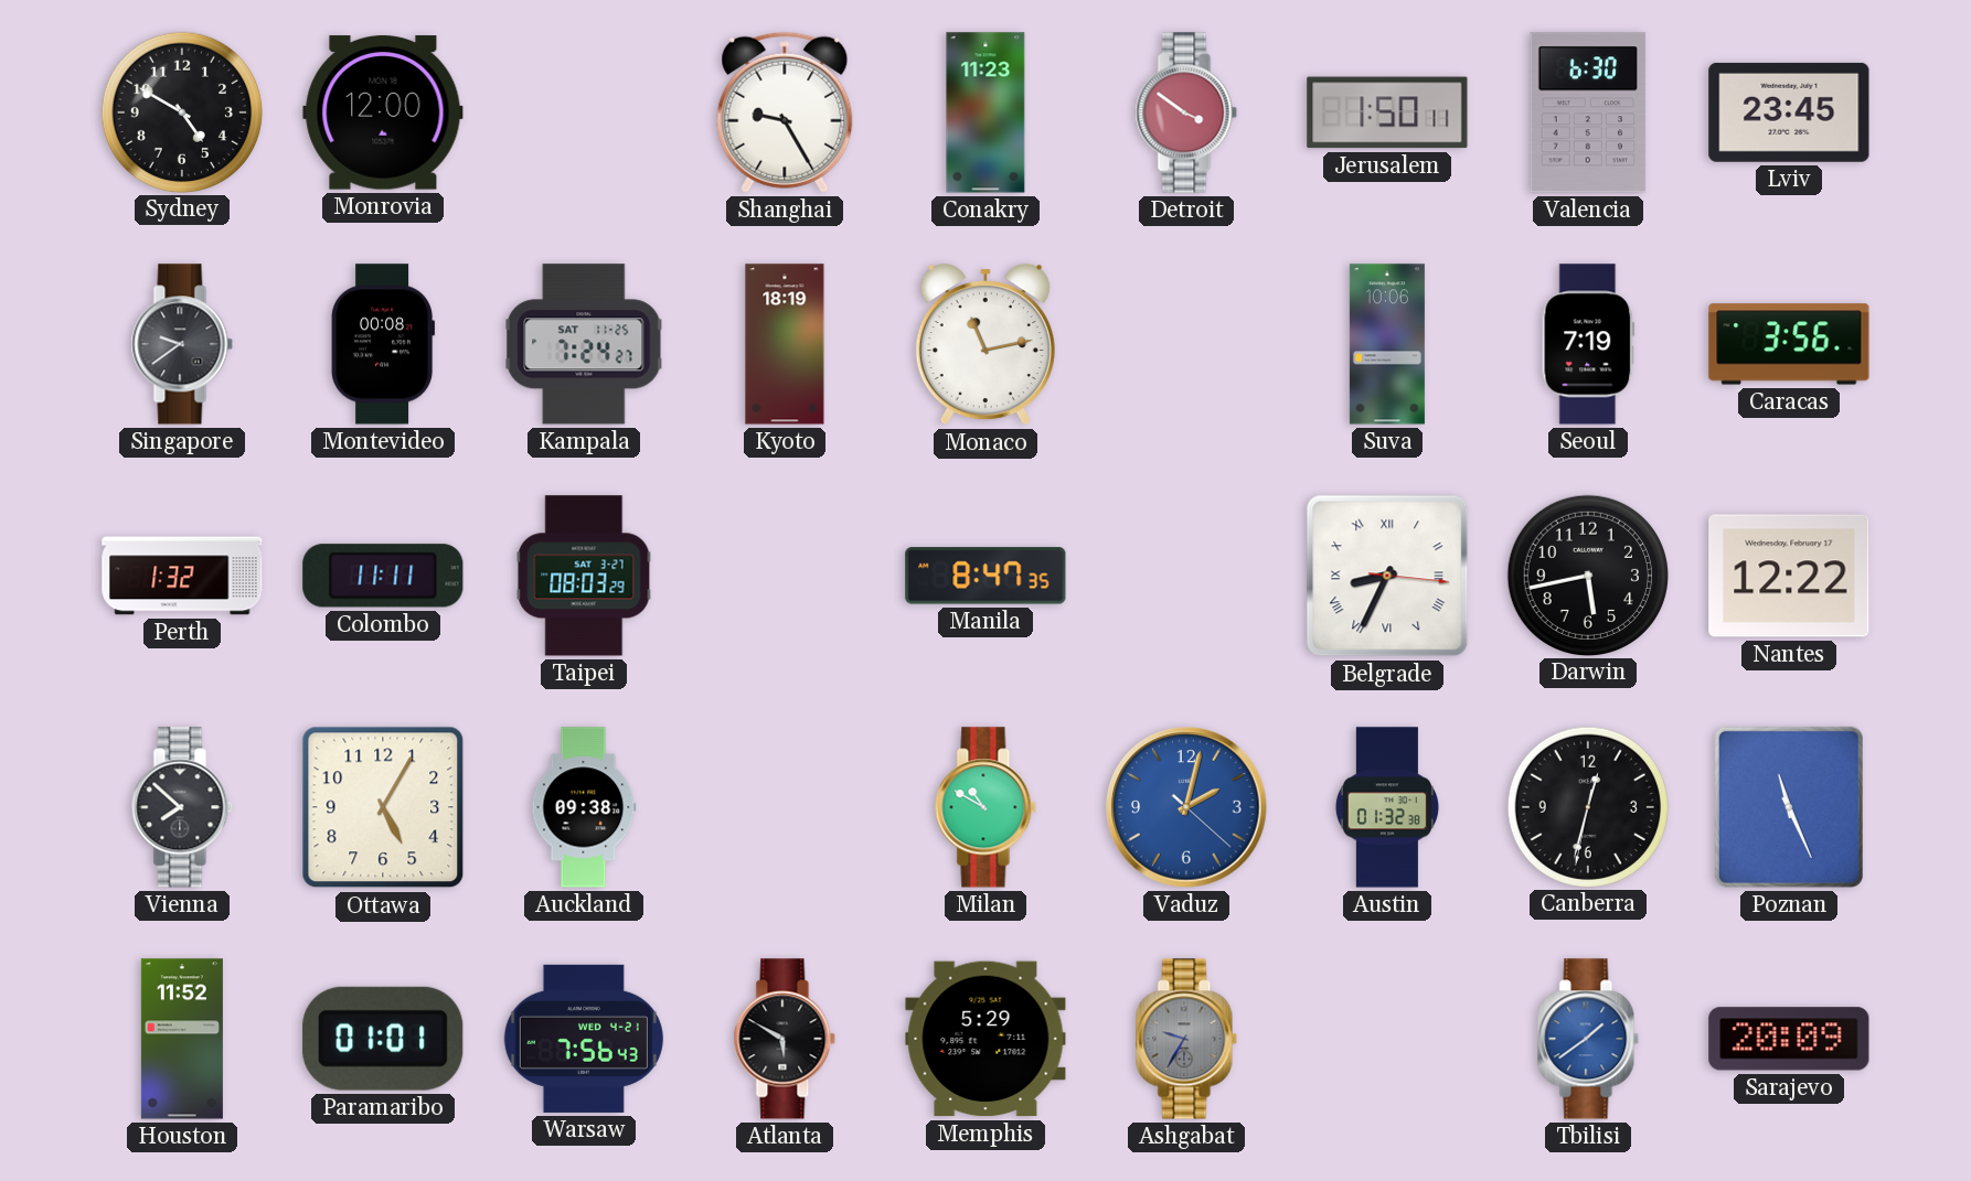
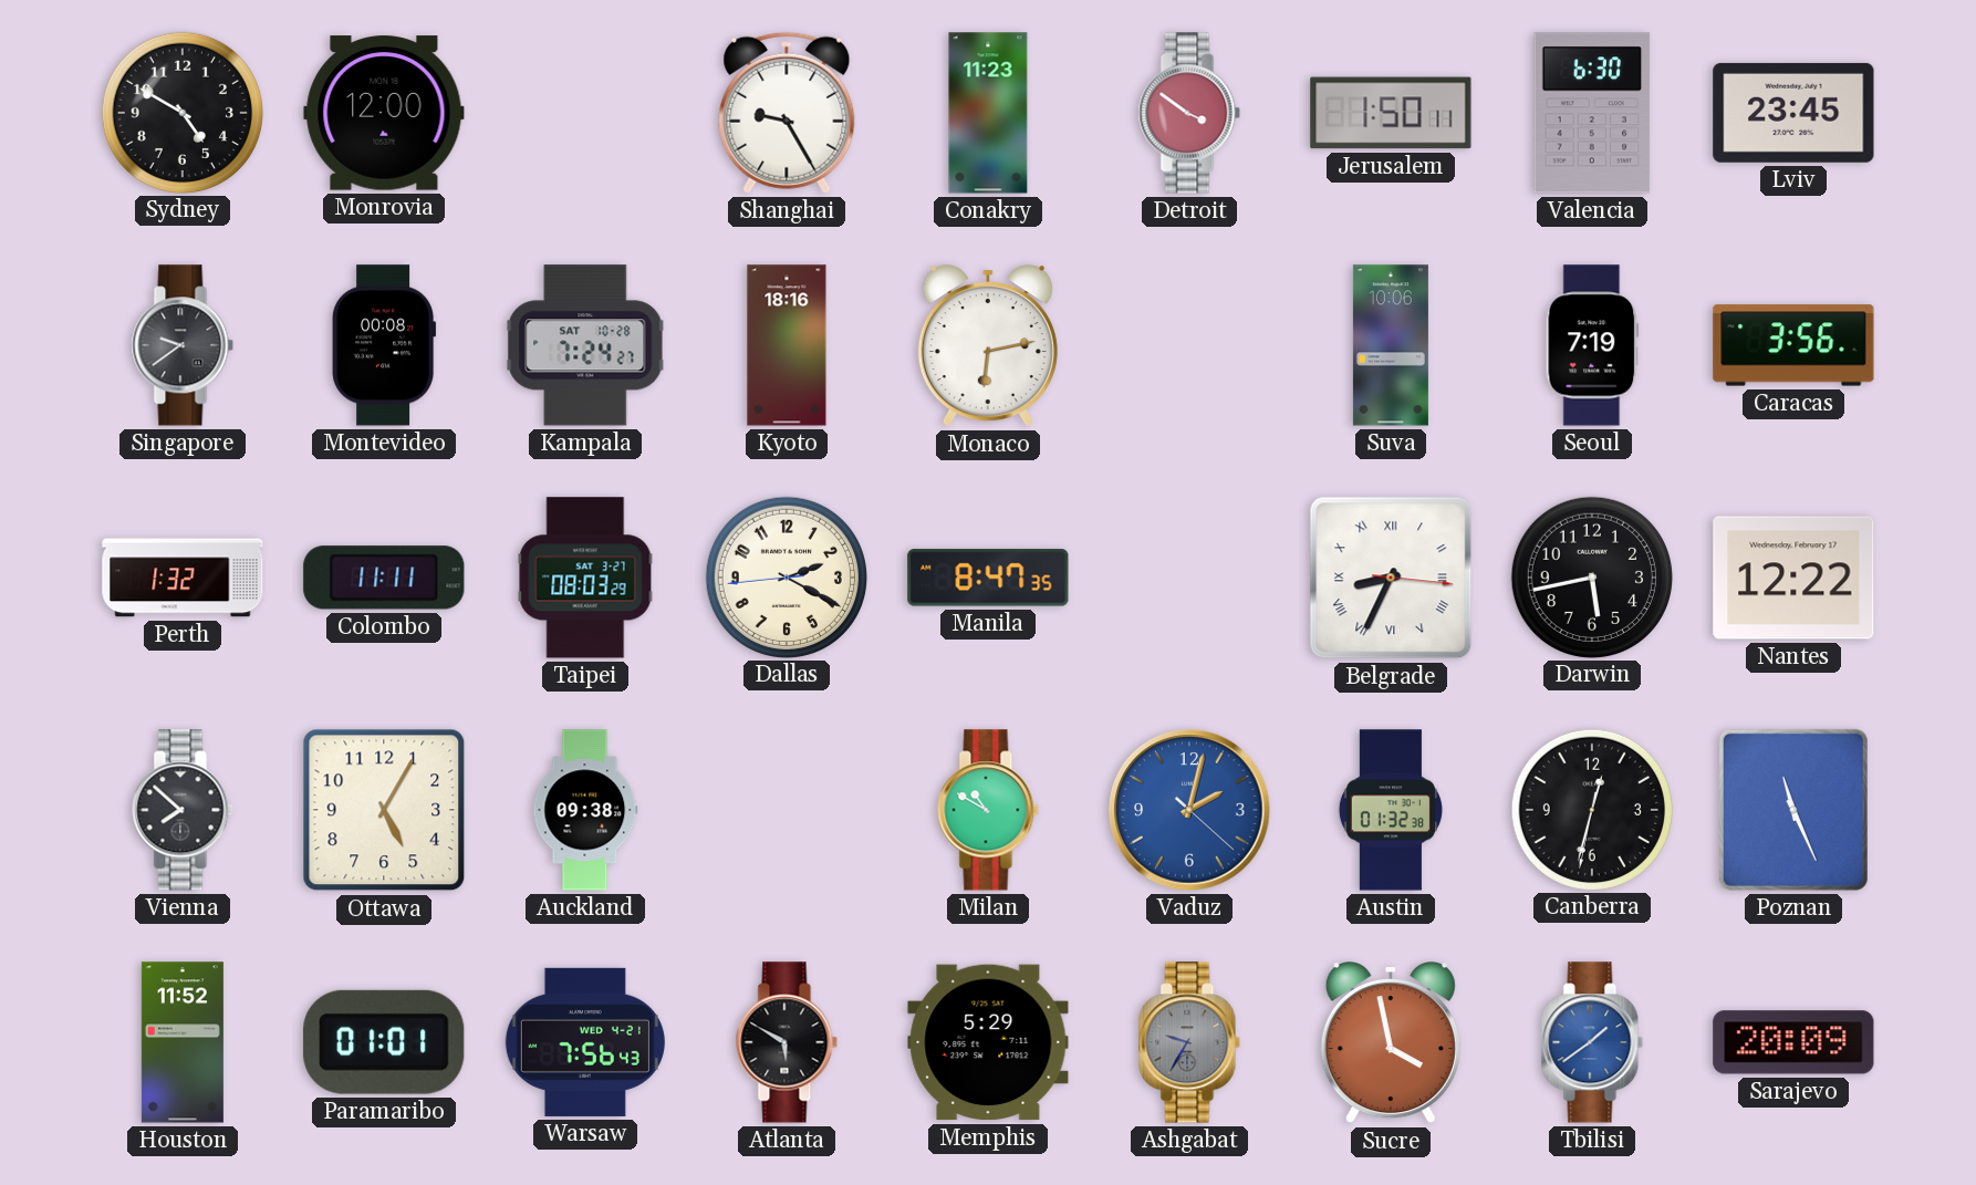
Kampala date: SAT 11-25 -> SAT 10-28 (585, 345)
Kyoto: 18:19 -> 18:16 (787, 345)
Monaco: 11:13 -> 6:13 (988, 346)
Dallas: none -> 2:19 (786, 576)
Sucre: none -> 3:58 (1391, 1043)
